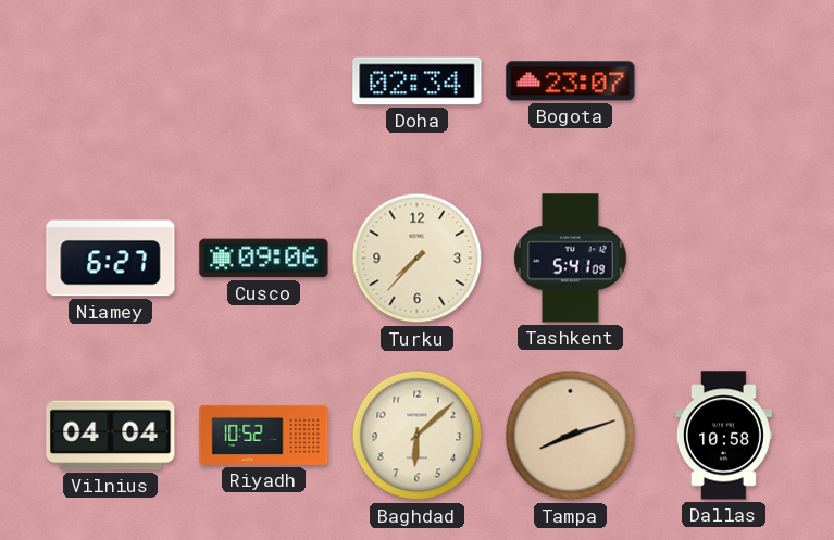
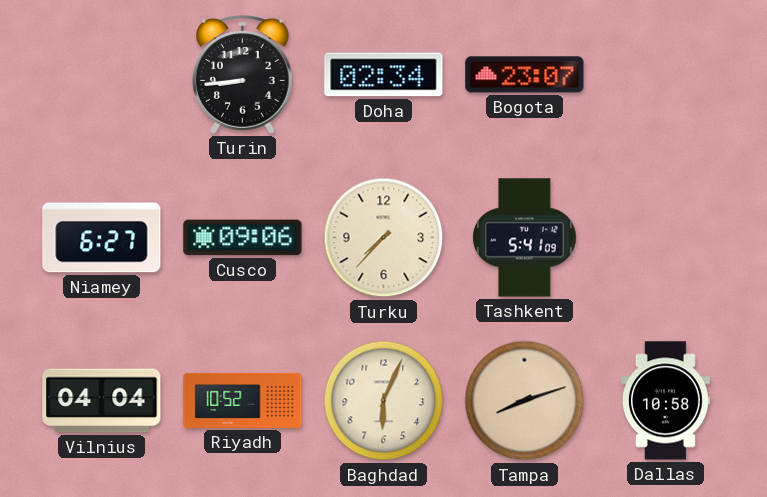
Turin: none -> 8:44 (243, 75)
Baghdad: 6:08 -> 6:04 (384, 401)
